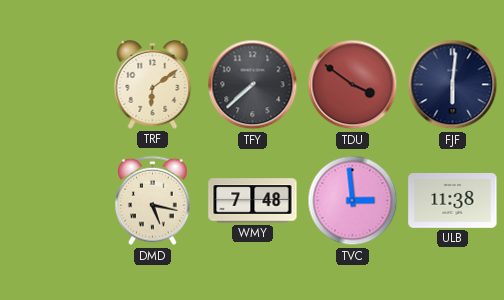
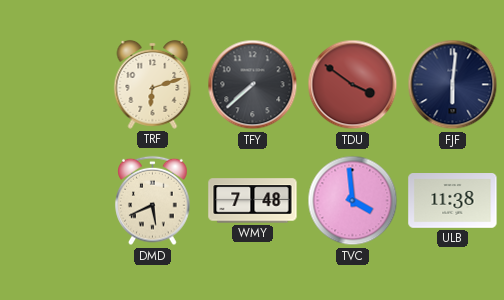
TRF: 6:09 -> 6:12 (153, 84)
DMD: 5:17 -> 5:41 (153, 201)
TVC: 2:59 -> 3:59 (353, 201)
